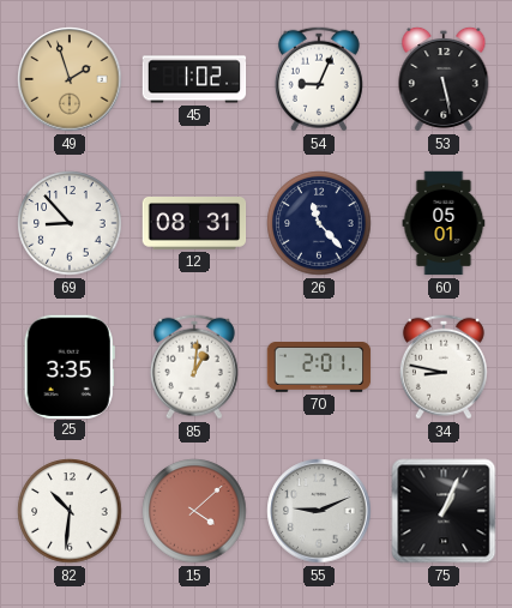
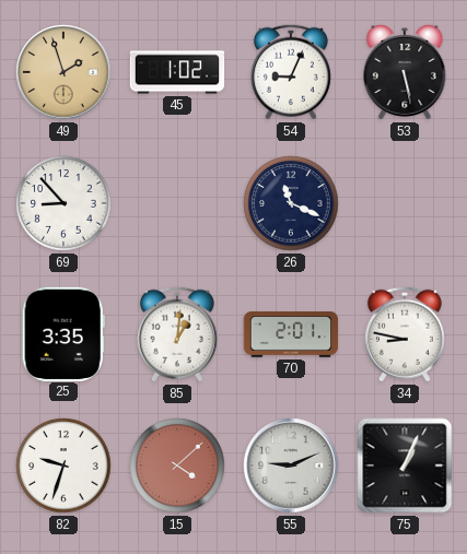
12: 08:31 -> none (194, 224)
26: 11:23 -> 11:19 (291, 203)
60: 05:01 -> none (444, 223)
82: 10:31 -> 9:33 (63, 465)
